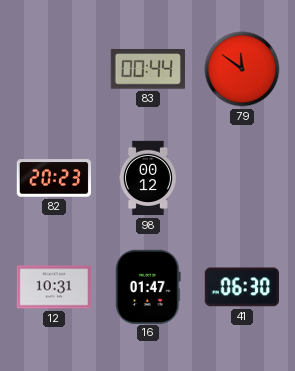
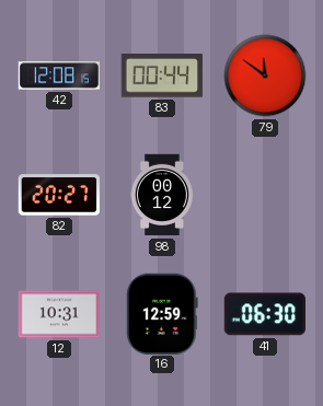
42: none -> 12:08 (59, 76)
82: 20:23 -> 20:27 (58, 195)
16: 01:47 -> 12:59 (162, 313)
